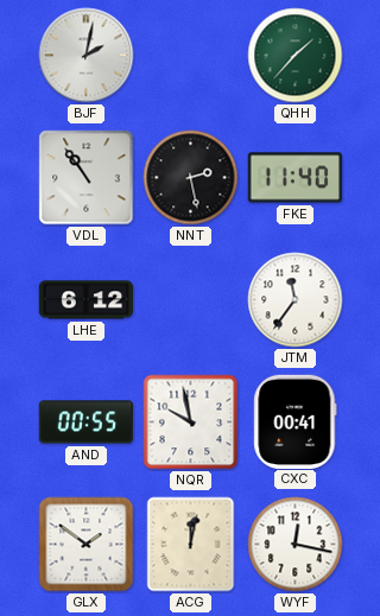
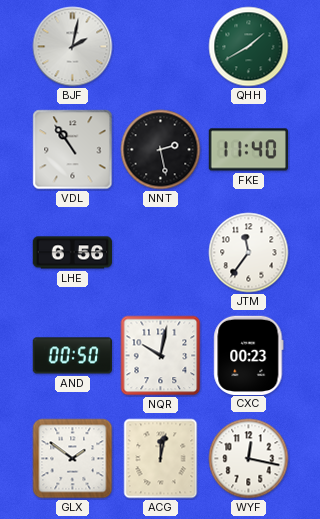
QHH: 1:37 -> 1:40 (249, 47)
LHE: 6:12 -> 6:56 (73, 253)
AND: 00:55 -> 00:50 (72, 356)
NQR: 9:58 -> 10:02 (161, 356)
CXC: 00:41 -> 00:23 (249, 355)
